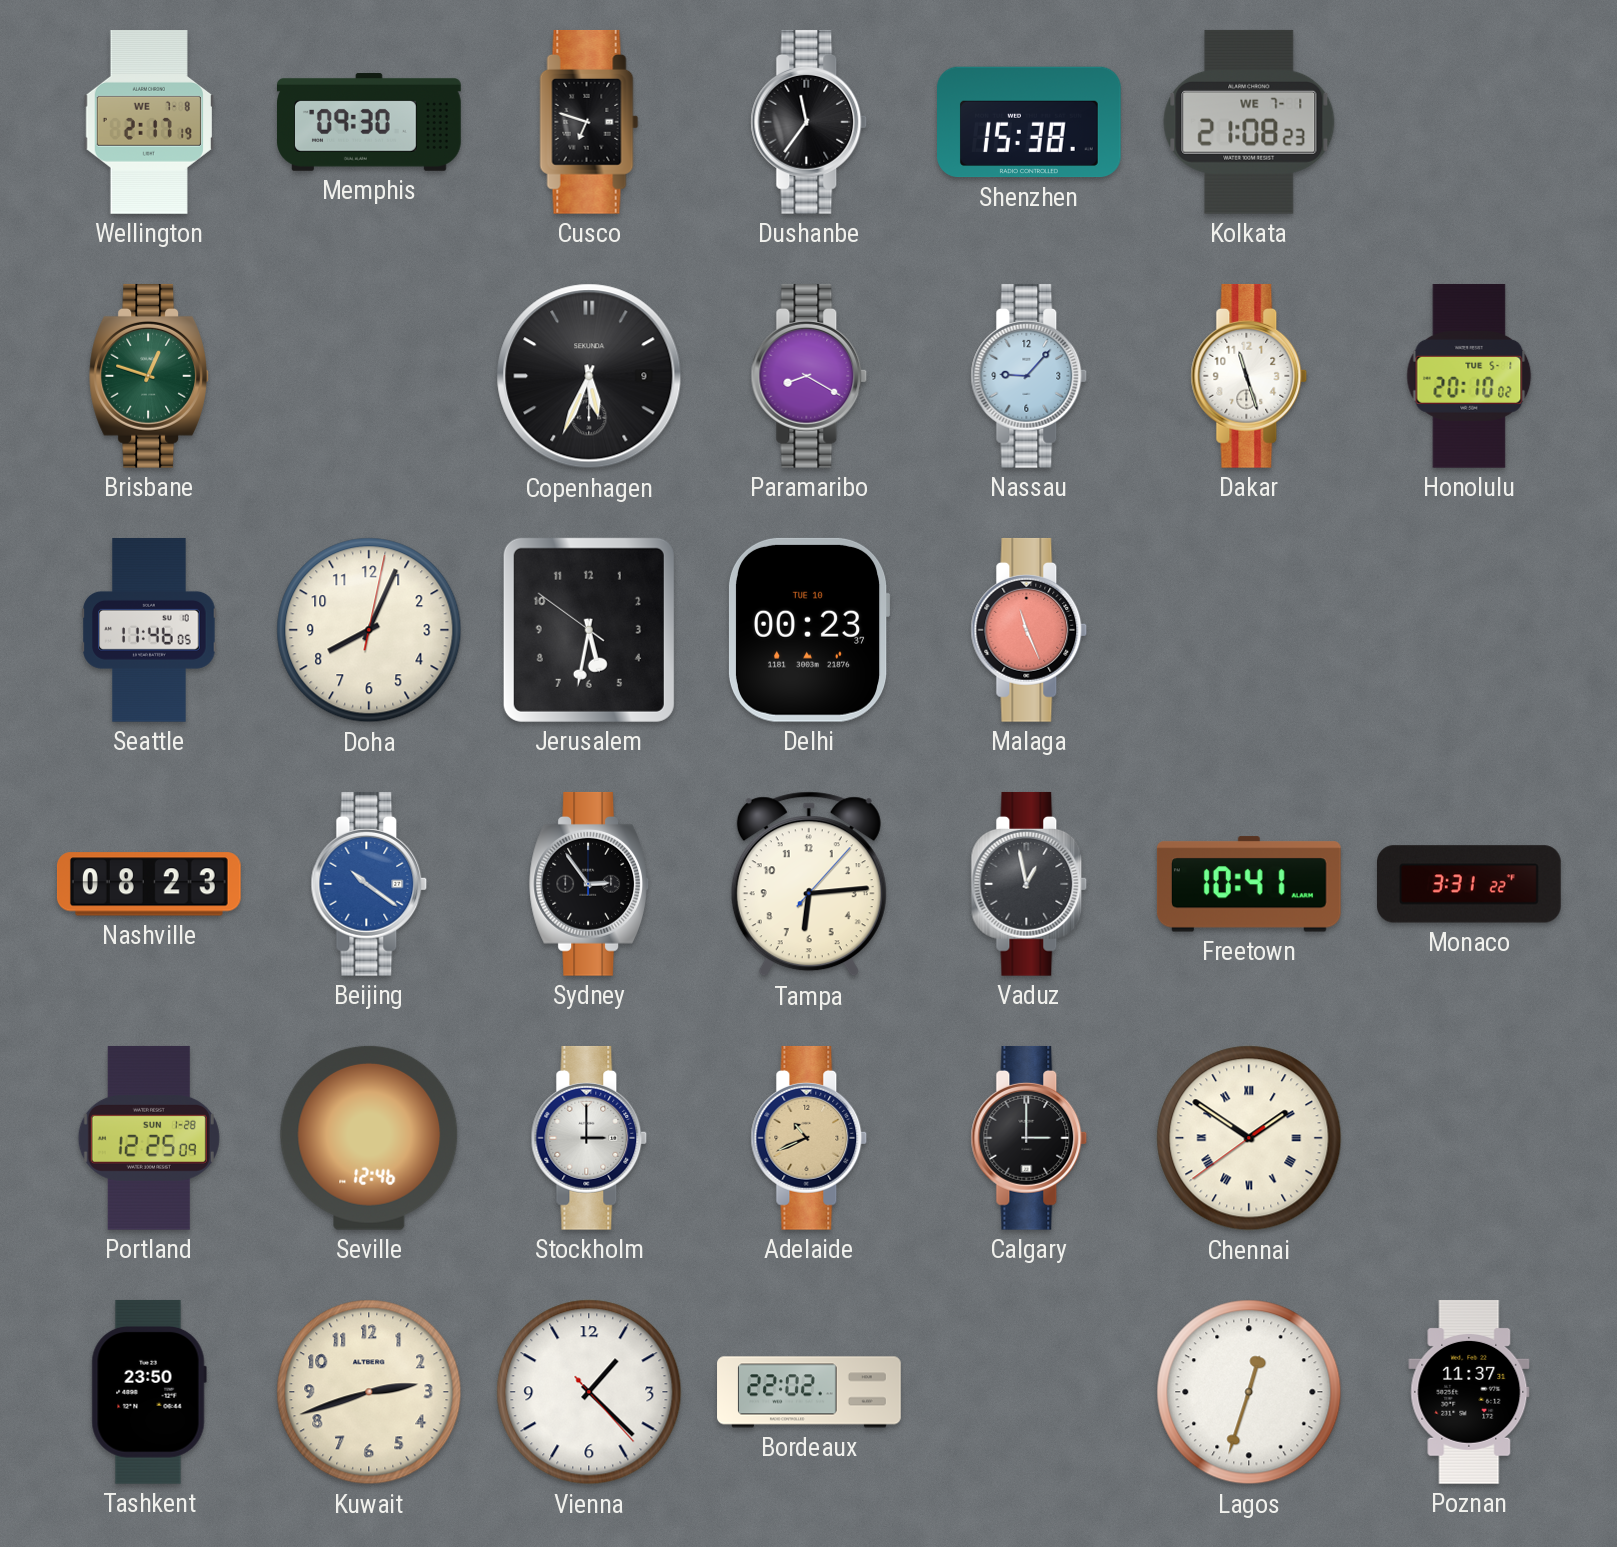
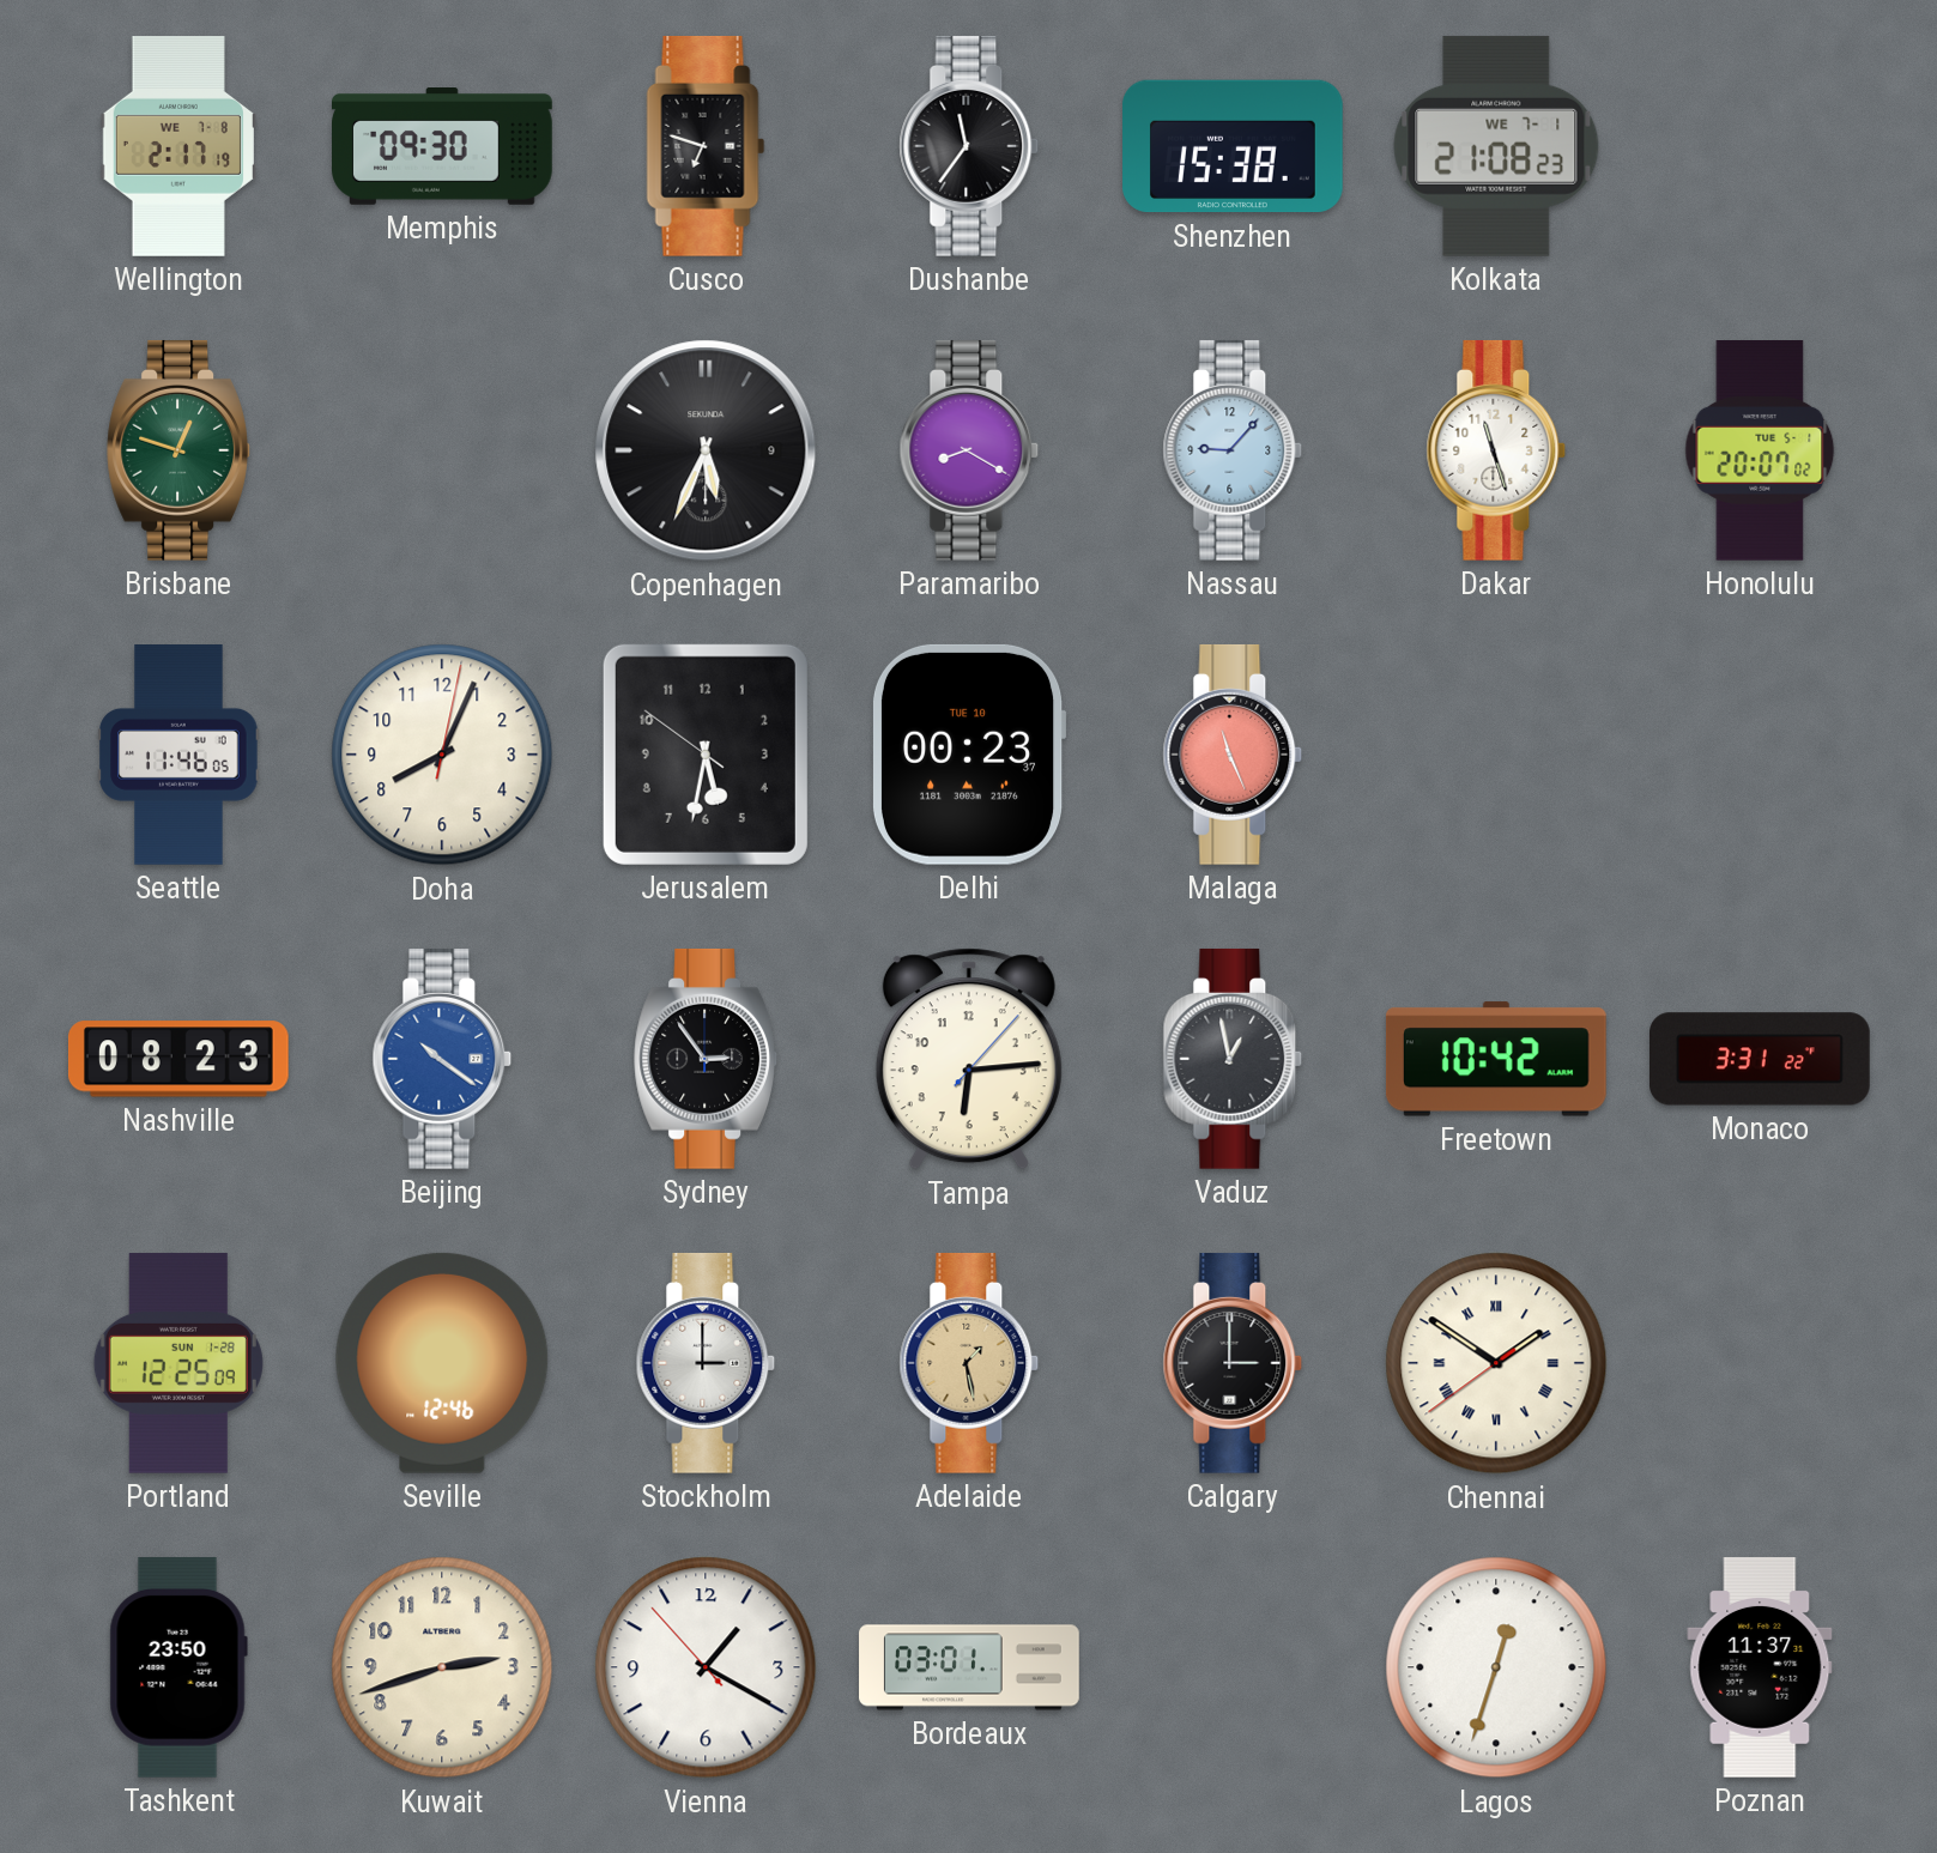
Honolulu: 20:10 -> 20:07 (1760, 452)
Freetown: 10:41 -> 10:42 (1496, 1059)
Adelaide: 10:41 -> 1:28 (969, 1363)
Vienna: 1:22 -> 1:19 (706, 1667)
Bordeaux: 22:02 -> 03:01 (969, 1667)
